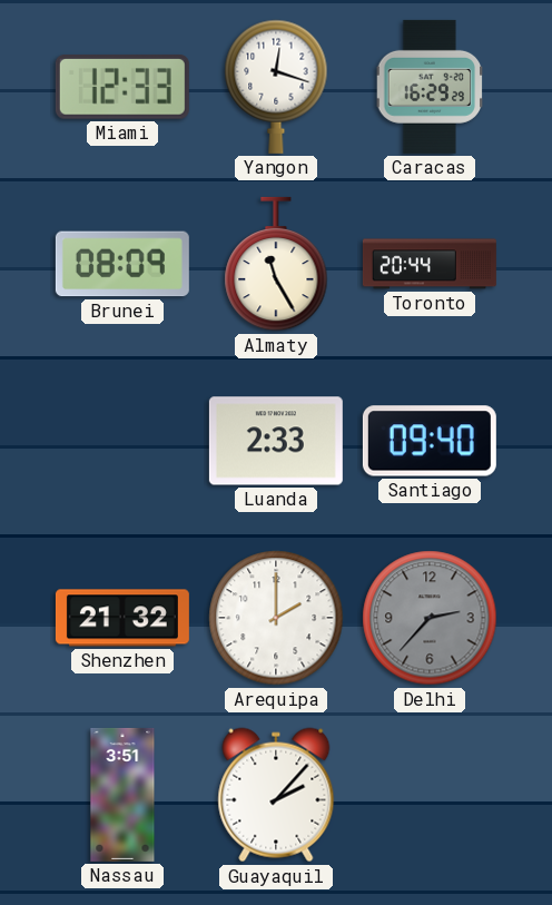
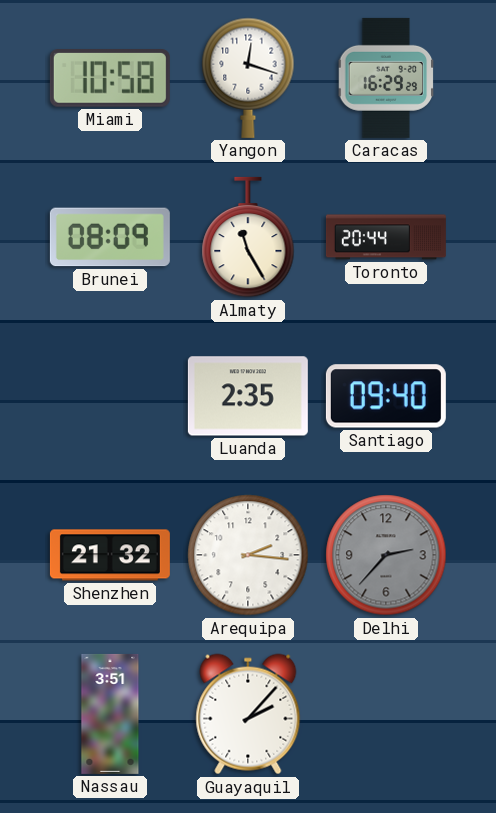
Miami: 12:33 -> 10:58 (110, 79)
Luanda: 2:33 -> 2:35 (248, 396)
Arequipa: 2:00 -> 2:16 (248, 555)
